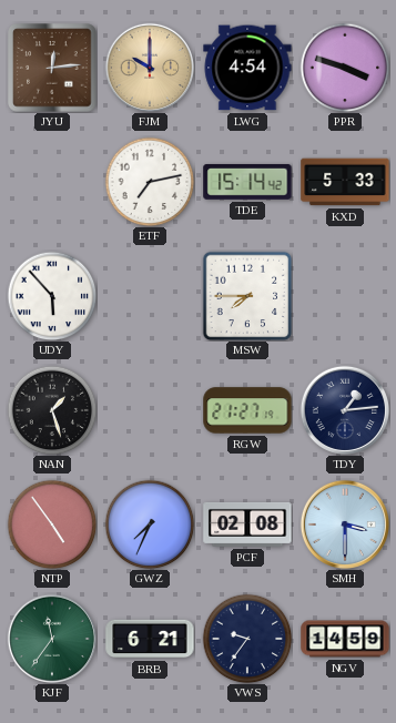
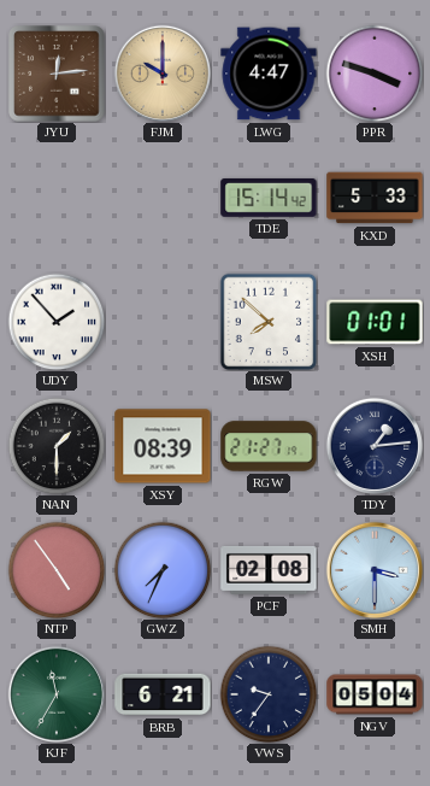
LWG: 4:54 -> 4:47 (269, 74)
ETF: 7:13 -> none (150, 182)
UDY: 5:53 -> 1:53 (57, 322)
MSW: 7:45 -> 7:52 (269, 322)
XSH: none -> 01:01 (375, 322)
NAN: 1:27 -> 1:30 (57, 446)
XSY: none -> 08:39 (163, 446)
KJF: 11:36 -> 11:35 (55, 693)
NGV: 14:59 -> 05:04 (375, 694)
